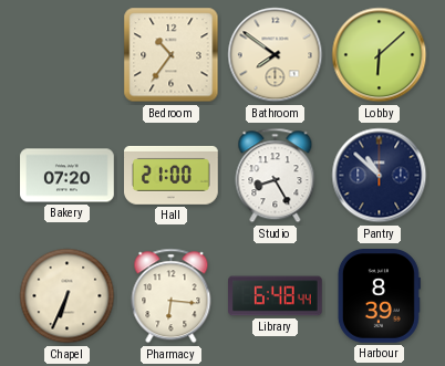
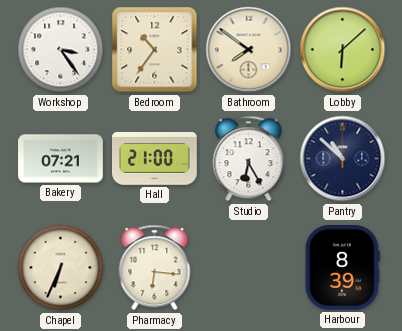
Workshop: none -> 3:24 (61, 50)
Bakery: 07:20 -> 07:21 (61, 159)
Studio: 8:25 -> 6:25 (249, 159)
Library: 6:48 -> none (276, 296)
